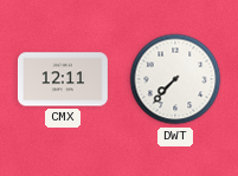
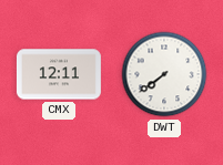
DWT: 7:37 -> 7:39 (164, 74)
